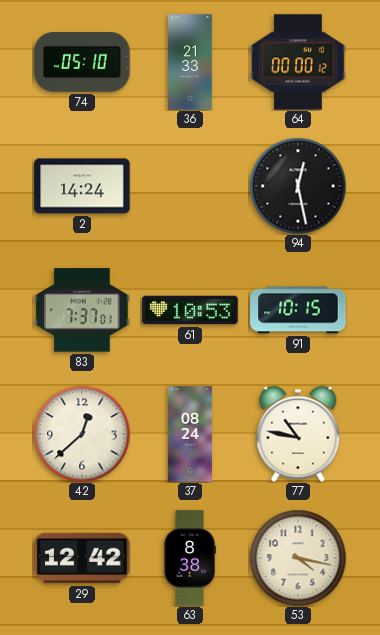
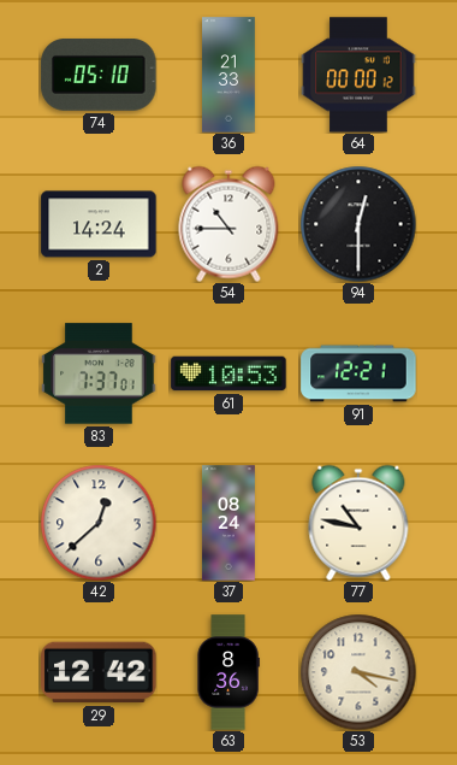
54: none -> 10:45 (228, 224)
94: 12:28 -> 12:30 (358, 224)
91: 10:15 -> 12:21 (358, 373)
63: 8:38 -> 8:36 (228, 672)
